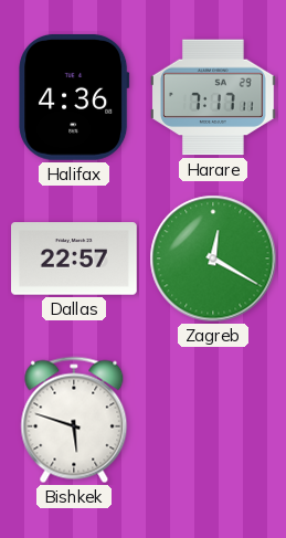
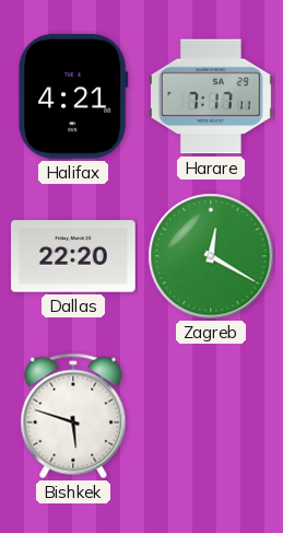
Halifax: 4:36 -> 4:21 (73, 96)
Dallas: 22:57 -> 22:20 (74, 256)
